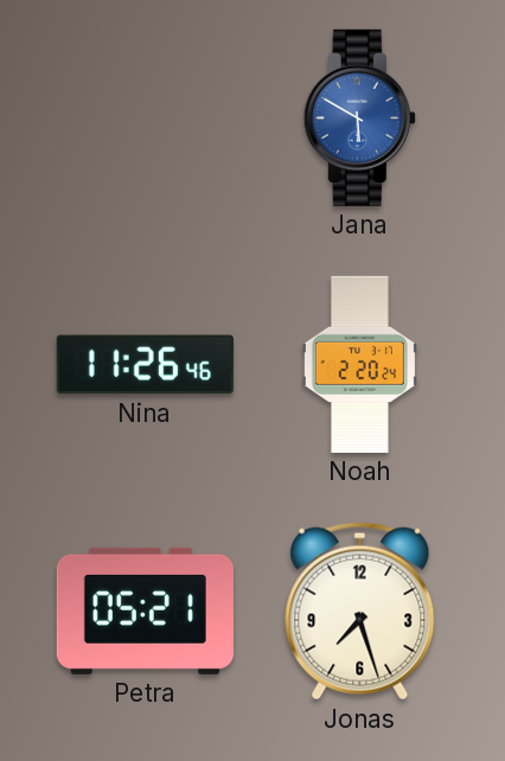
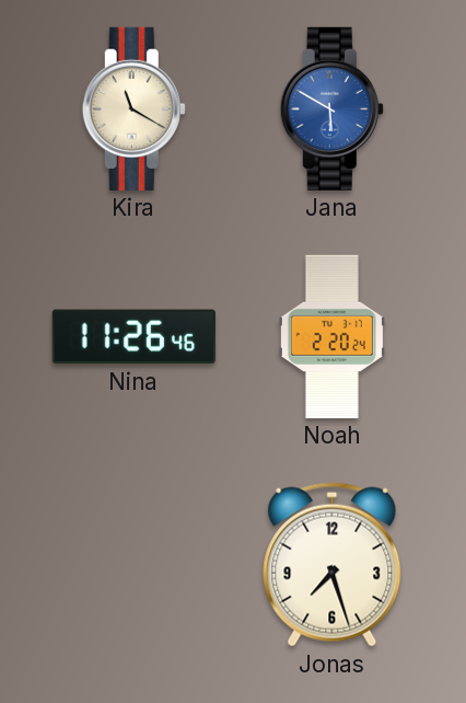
Kira: none -> 11:20 (133, 108)
Petra: 05:21 -> none (145, 610)
